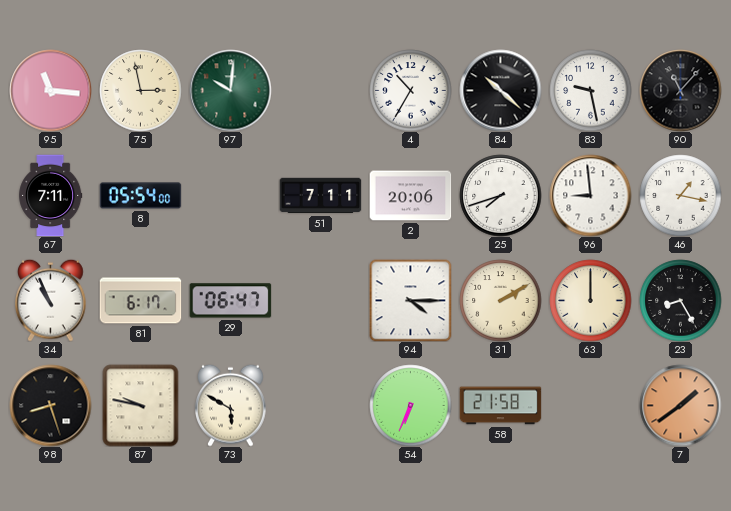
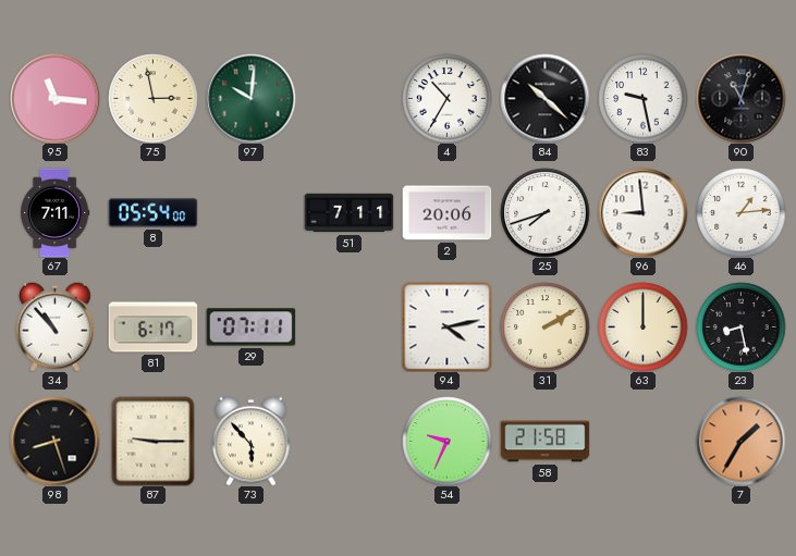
90: 11:07 -> 11:03 (740, 98)
46: 1:17 -> 1:14 (740, 212)
34: 10:56 -> 10:53 (56, 326)
29: 06:47 -> 07:11 (250, 328)
94: 4:15 -> 4:13 (446, 326)
23: 8:25 -> 8:28 (740, 326)
87: 9:47 -> 9:15 (154, 441)
73: 5:50 -> 5:53 (252, 441)
54: 6:34 -> 9:34 (446, 441)
7: 1:39 -> 1:35 (740, 441)
